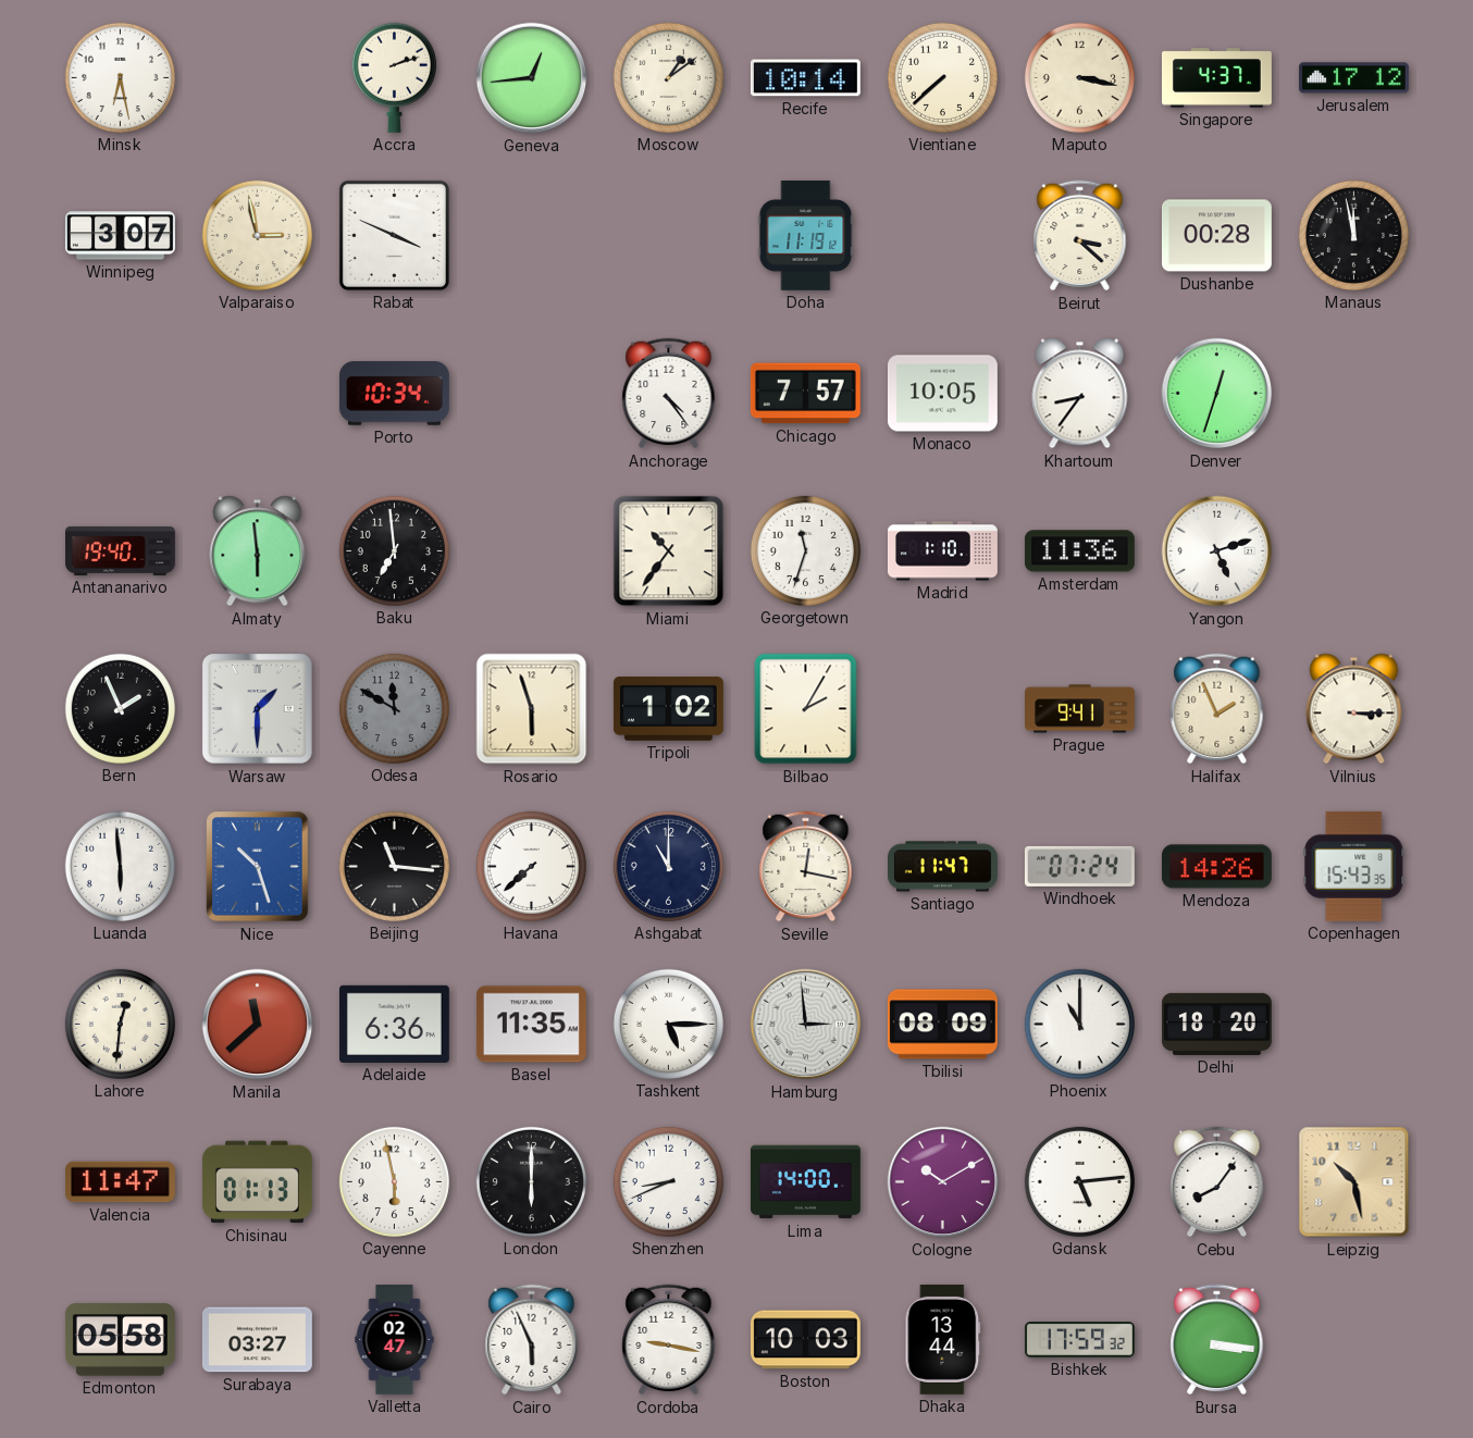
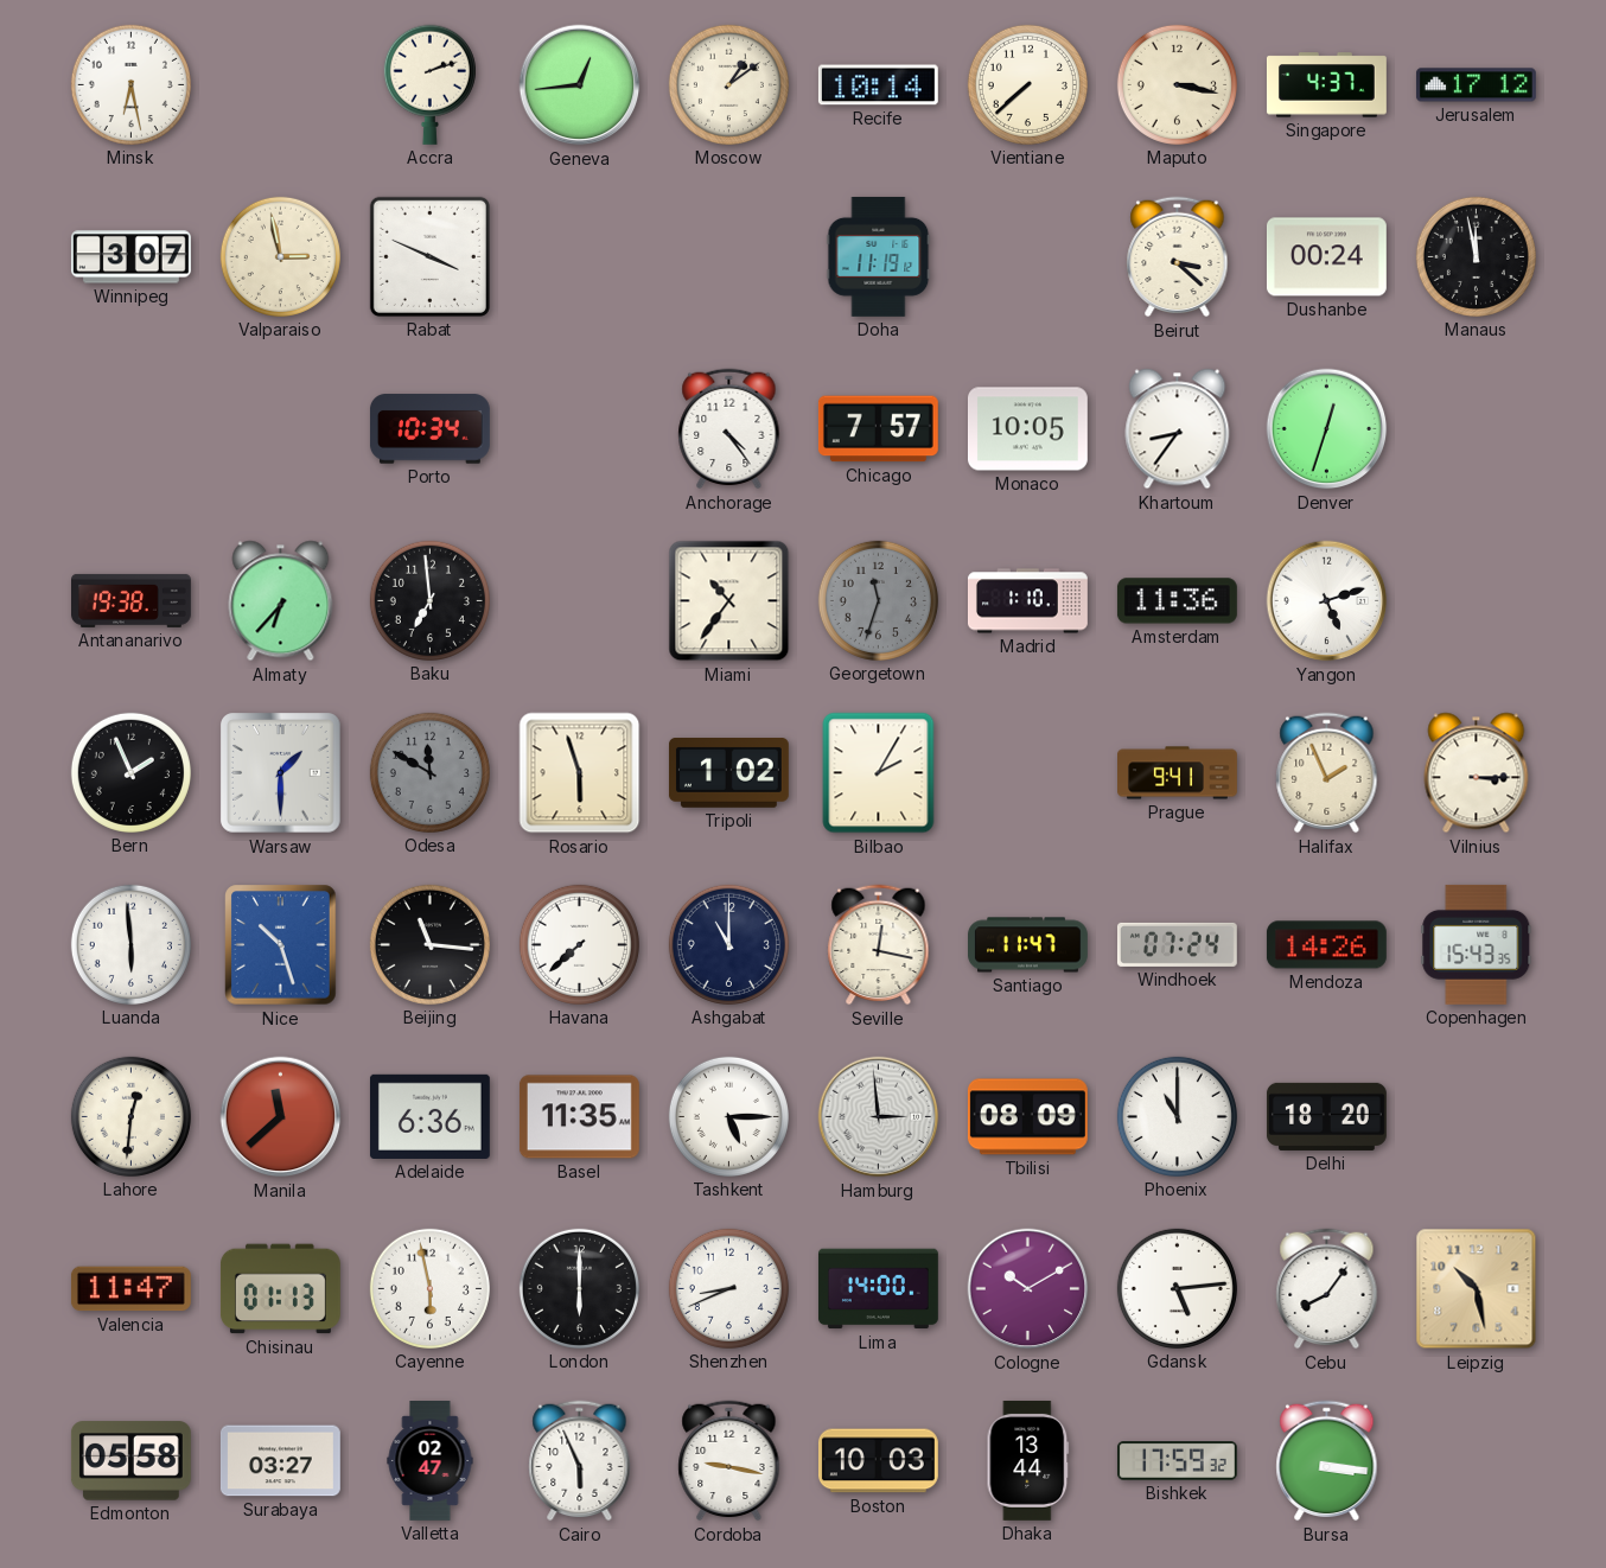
Dushanbe: 00:28 -> 00:24 (1326, 257)
Antananarivo: 19:40 -> 19:38 (132, 600)
Almaty: 5:59 -> 6:37 (281, 601)
Georgetown dial: white -> grey (878, 600)
